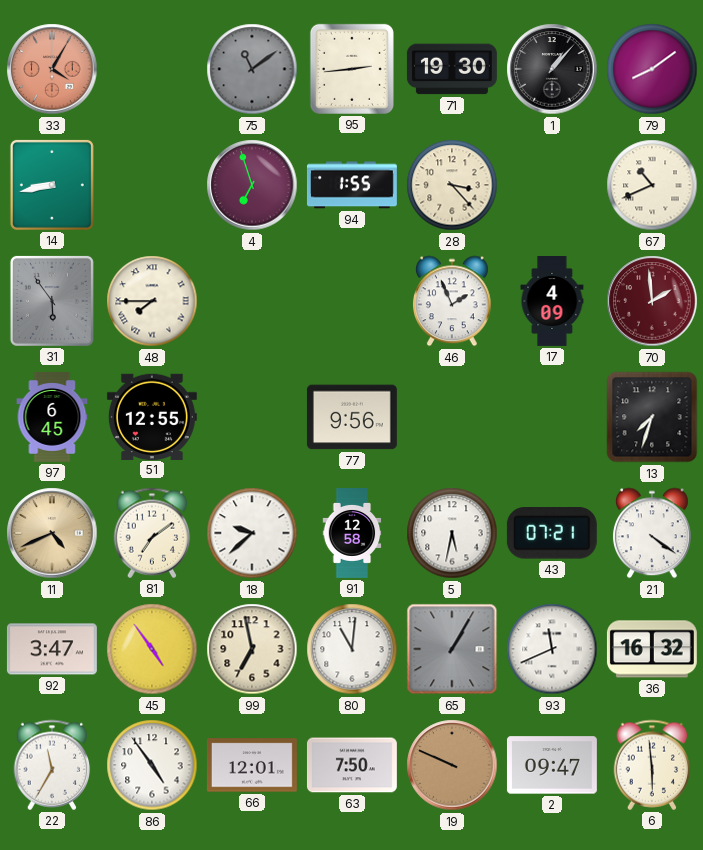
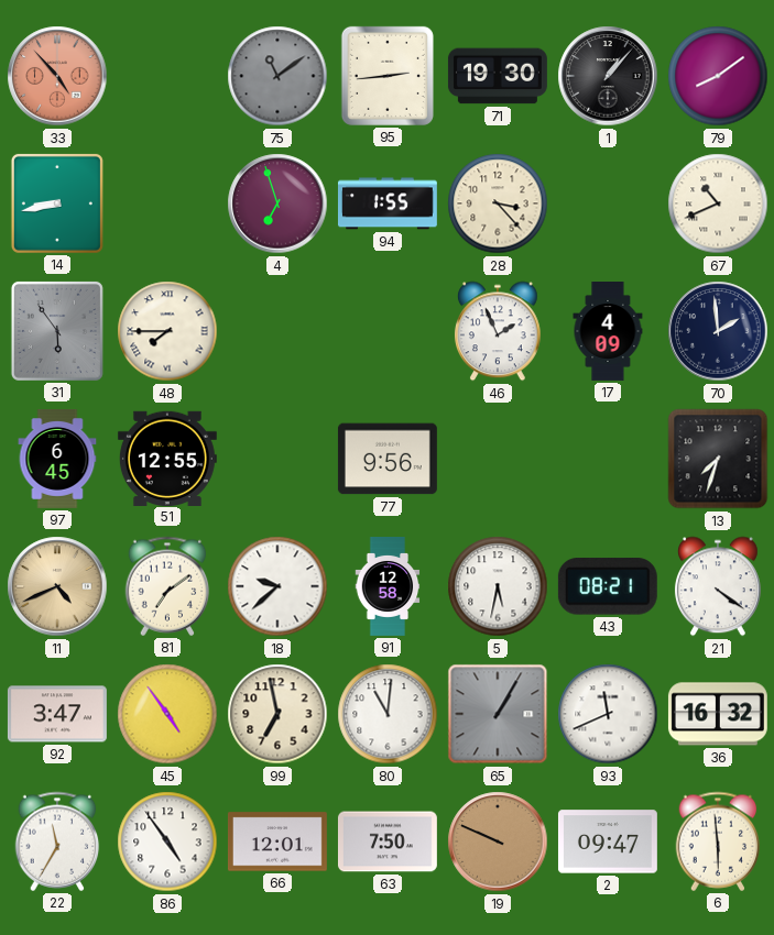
33: 4:05 -> 4:53 (57, 76)
70 dial: burgundy -> navy (718, 331)
43: 07:21 -> 08:21 (608, 586)
